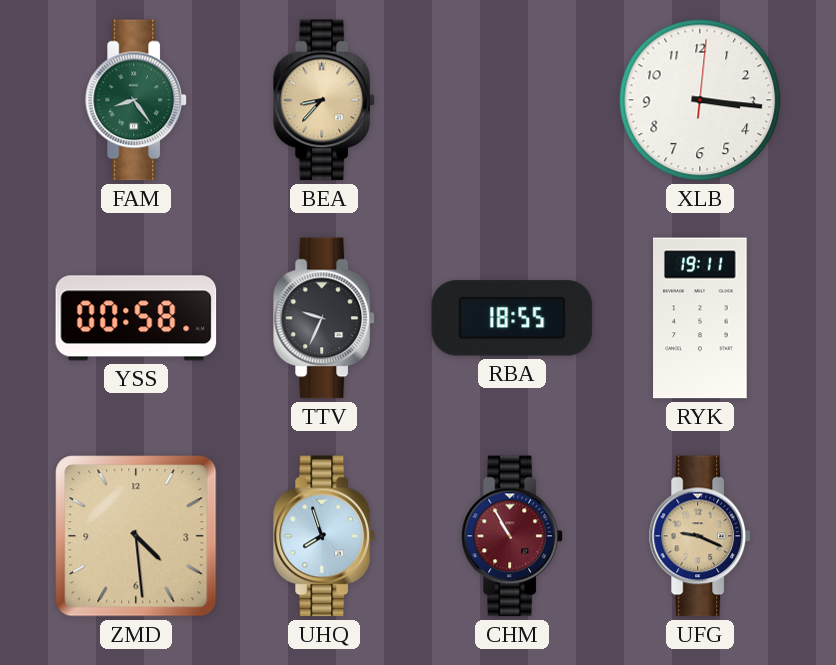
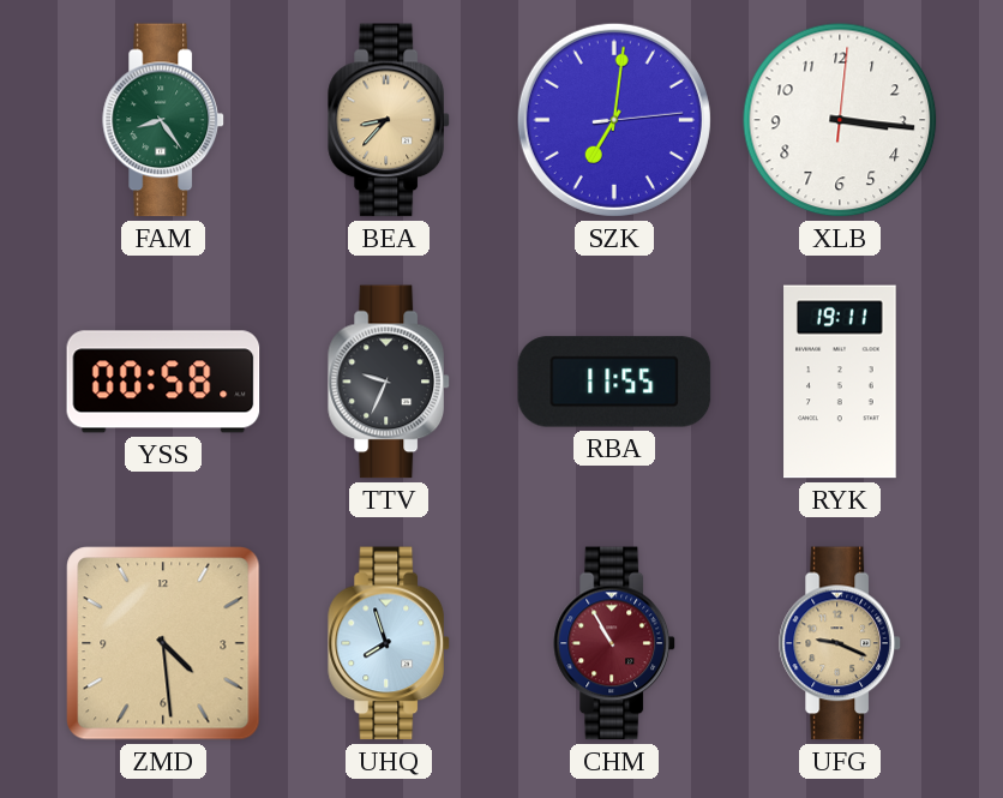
SZK: none -> 7:01 (614, 120)
RBA: 18:55 -> 11:55 (614, 382)
